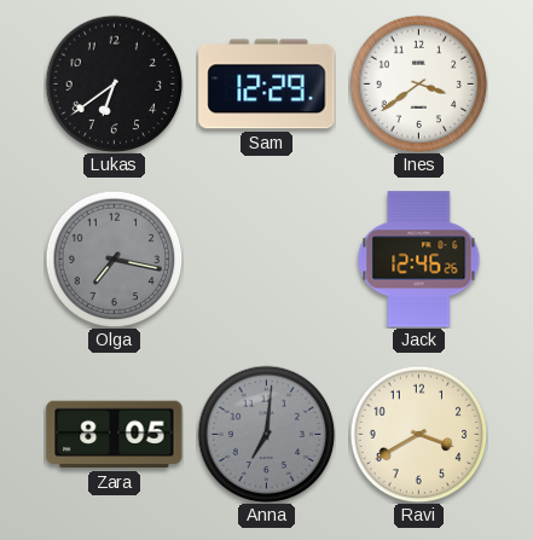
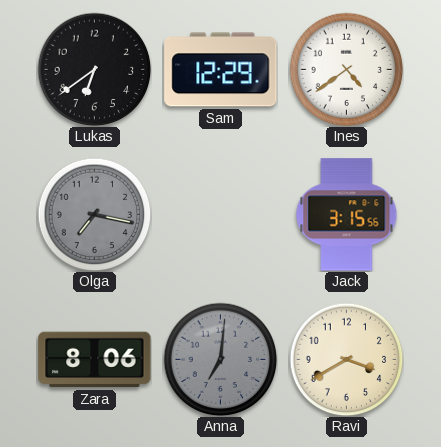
Ines: 3:39 -> 4:39 (346, 69)
Jack: 12:46 -> 3:15 (347, 215)
Zara: 8:05 -> 8:06 (95, 360)
